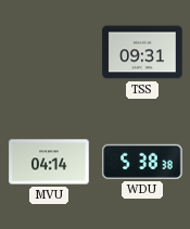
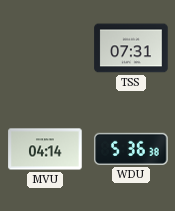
TSS: 09:31 -> 07:31 (131, 48)
WDU: 5:38 -> 5:36 (131, 149)
